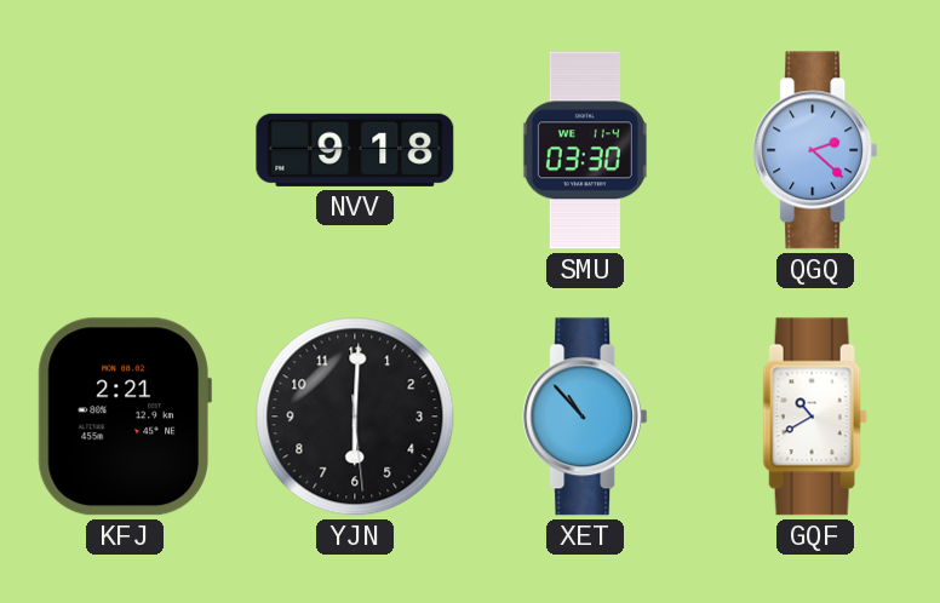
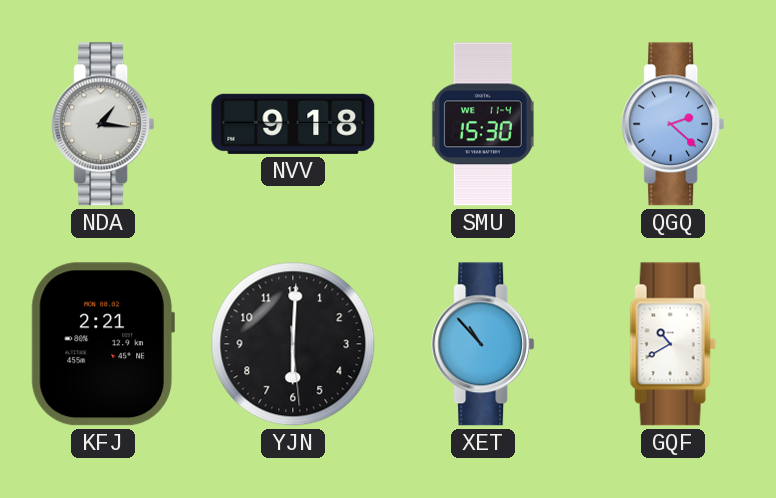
NDA: none -> 1:16 (103, 124)
SMU: 03:30 -> 15:30 (483, 124)
